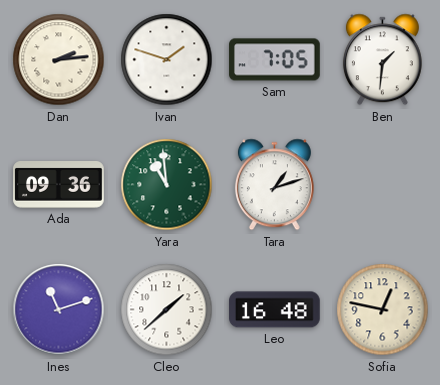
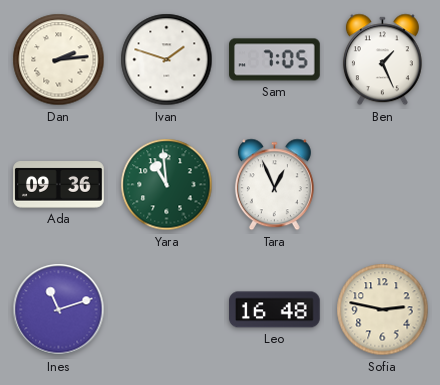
Ben: 1:31 -> 1:26 (382, 60)
Tara: 1:12 -> 12:56 (274, 185)
Cleo: 1:38 -> none (167, 310)
Sofia: 12:47 -> 2:47 (383, 310)
